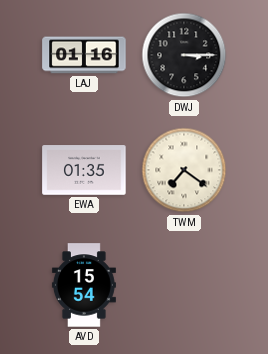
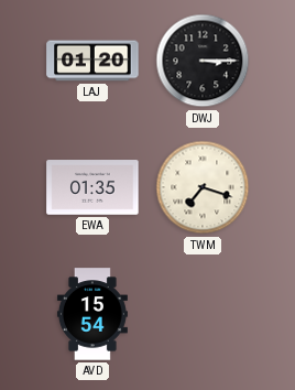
LAJ: 01:16 -> 01:20 (92, 61)
TWM: 7:21 -> 7:18 (203, 187)
